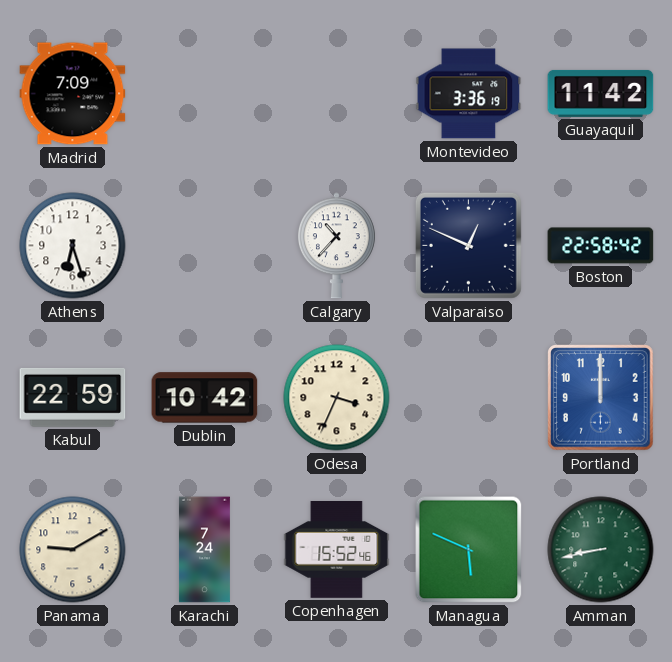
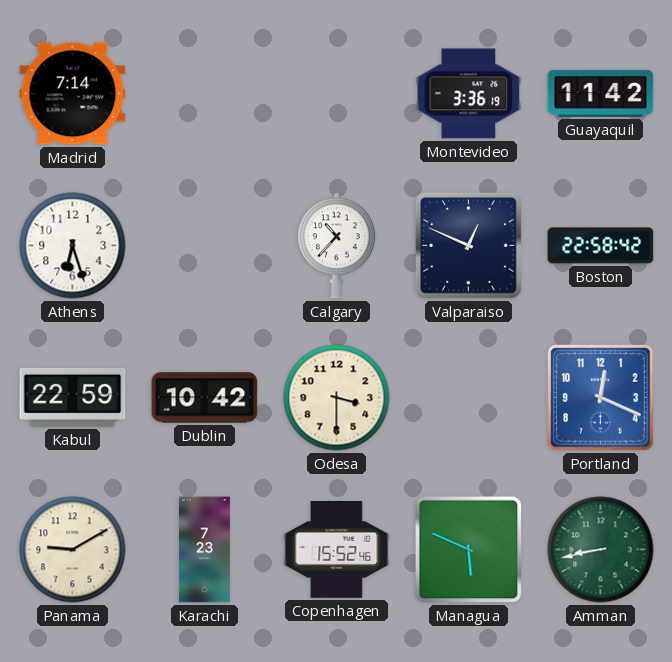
Madrid: 7:09 -> 7:14 (73, 94)
Odesa: 3:34 -> 3:30 (337, 398)
Portland: 12:00 -> 12:19 (601, 398)
Karachi: 7:24 -> 7:23 (204, 550)
